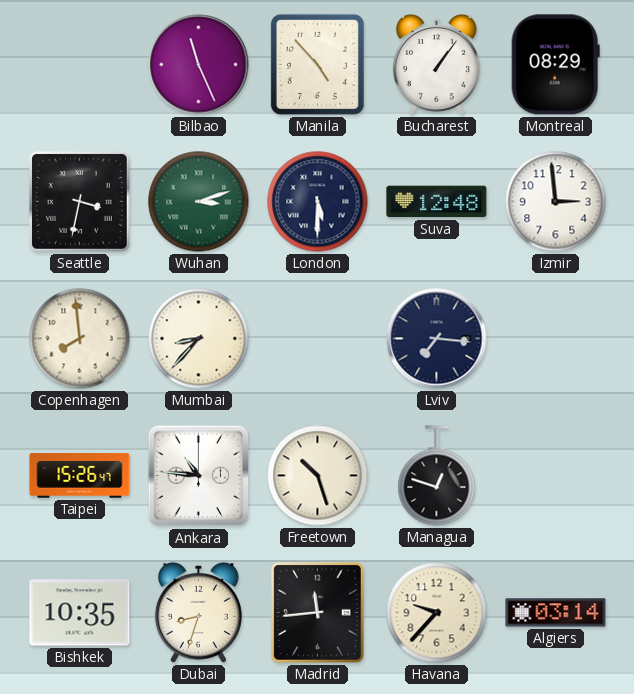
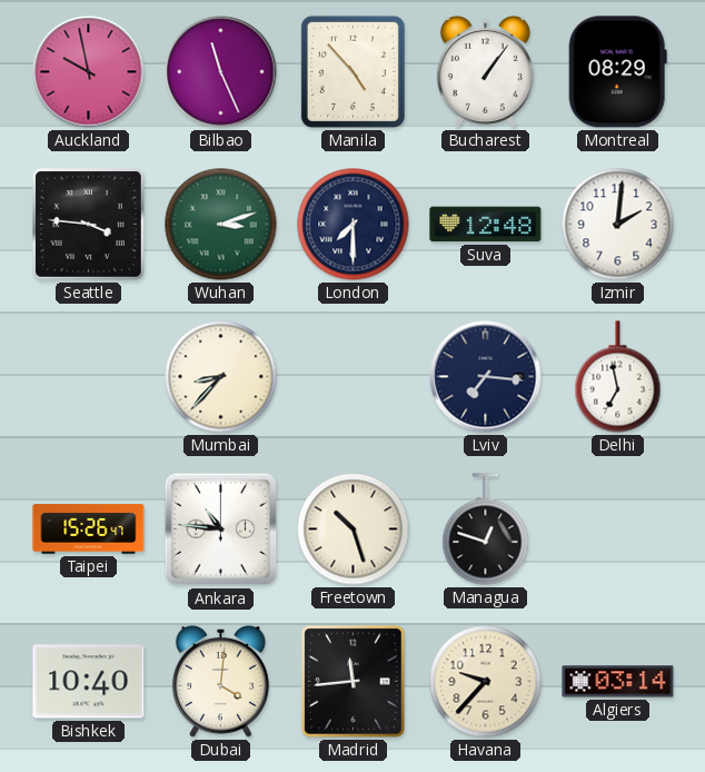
Auckland: none -> 9:58 (89, 72)
Seattle: 3:32 -> 3:46 (88, 224)
London: 5:30 -> 7:30 (354, 225)
Izmir: 2:59 -> 2:01 (618, 225)
Copenhagen: 7:59 -> none (80, 339)
Delhi: none -> 6:58 (618, 377)
Bishkek: 10:35 -> 10:40 (89, 682)
Dubai: 8:33 -> 4:01 (220, 681)
